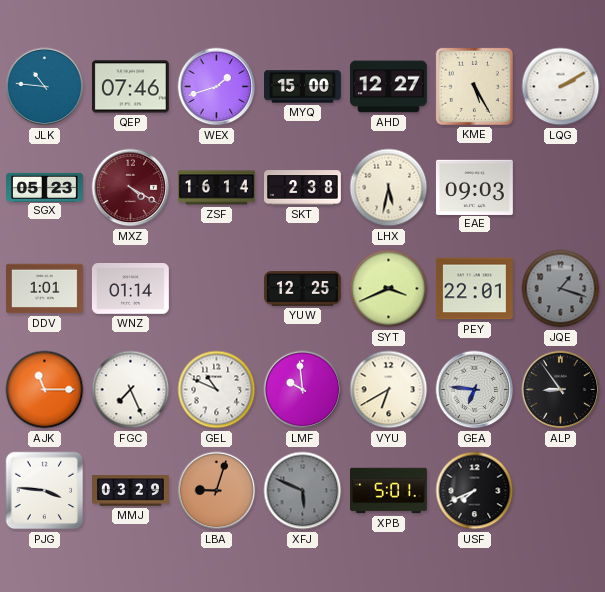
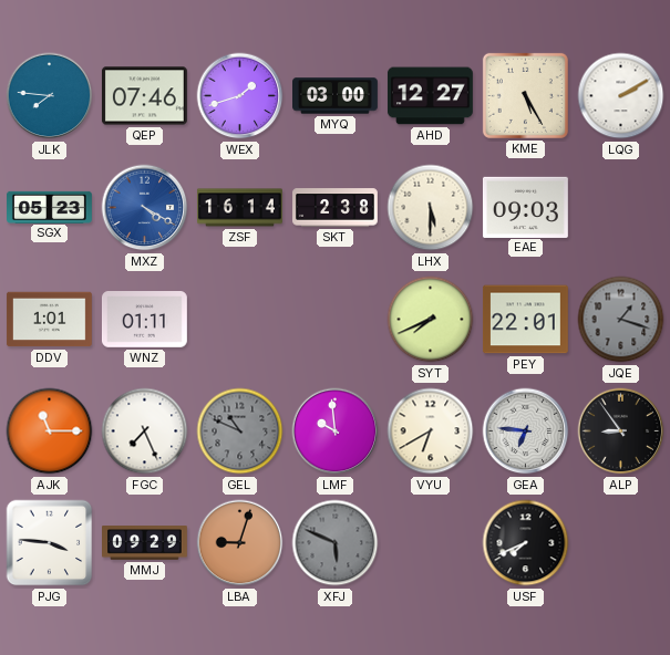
JLK: 10:46 -> 7:46 (50, 96)
MYQ: 15:00 -> 03:00 (336, 96)
MXZ dial: burgundy -> blue (145, 208)
LHX: 5:32 -> 5:30 (431, 208)
WNZ: 01:14 -> 01:11 (144, 320)
YUW: 12:25 -> none (302, 289)
SYT: 3:41 -> 7:41 (431, 320)
GEL dial: white -> grey (240, 432)
MMJ: 03:29 -> 09:29 (145, 543)
XPB: 5:01 -> none (389, 491)
